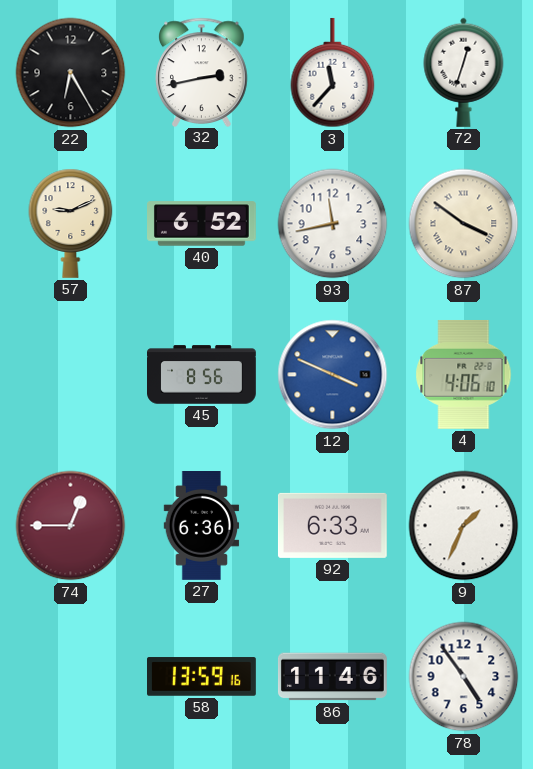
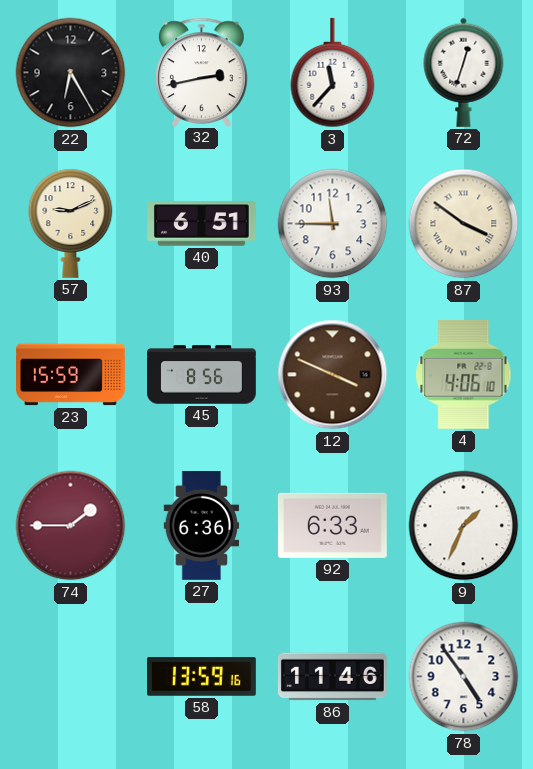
40: 6:52 -> 6:51 (202, 224)
93: 11:43 -> 11:45 (333, 224)
23: none -> 15:59 (71, 375)
12 dial: blue -> brown (333, 375)
74: 12:45 -> 1:45 (71, 526)
